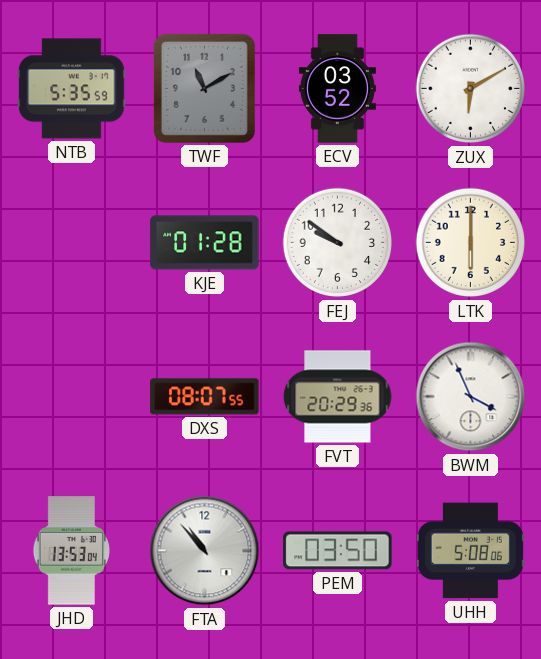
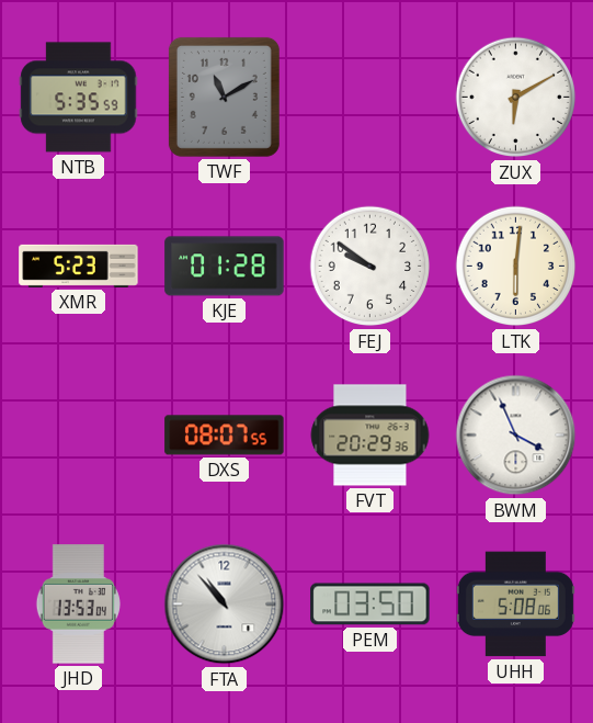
ECV: 03:52 -> none (337, 89)
XMR: none -> 5:23 (79, 266)
LTK: 6:00 -> 6:01 (516, 267)
